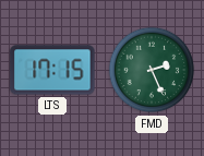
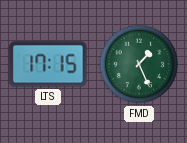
FMD: 2:26 -> 1:26 (139, 64)
